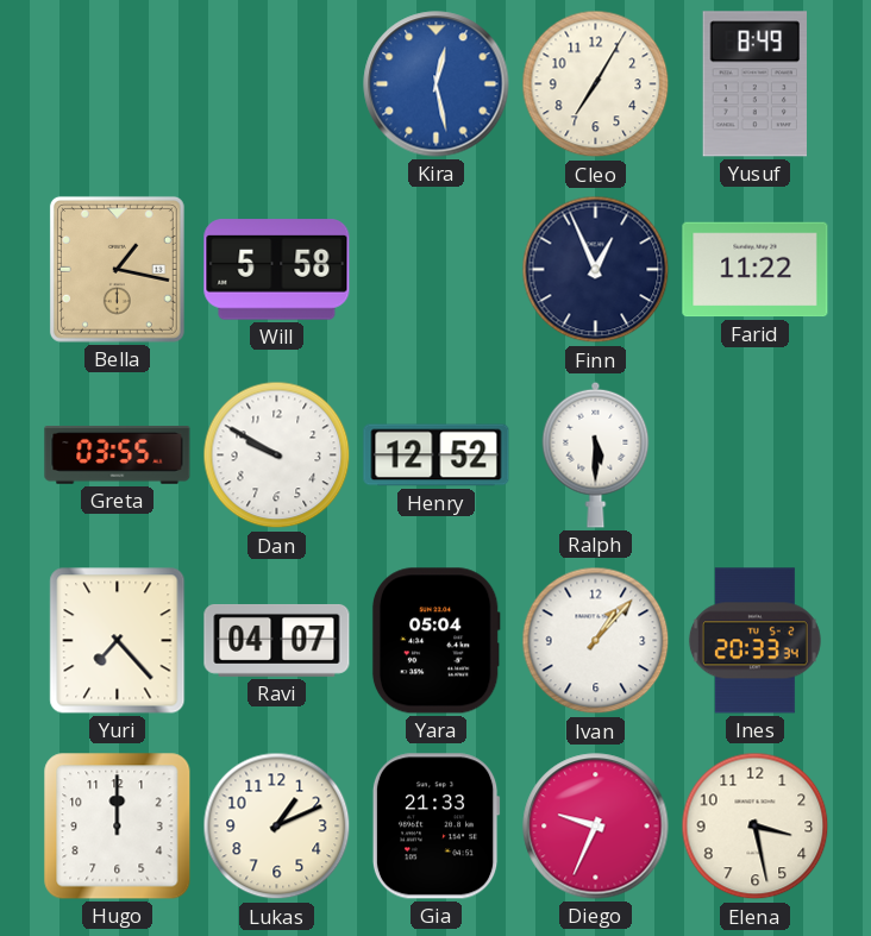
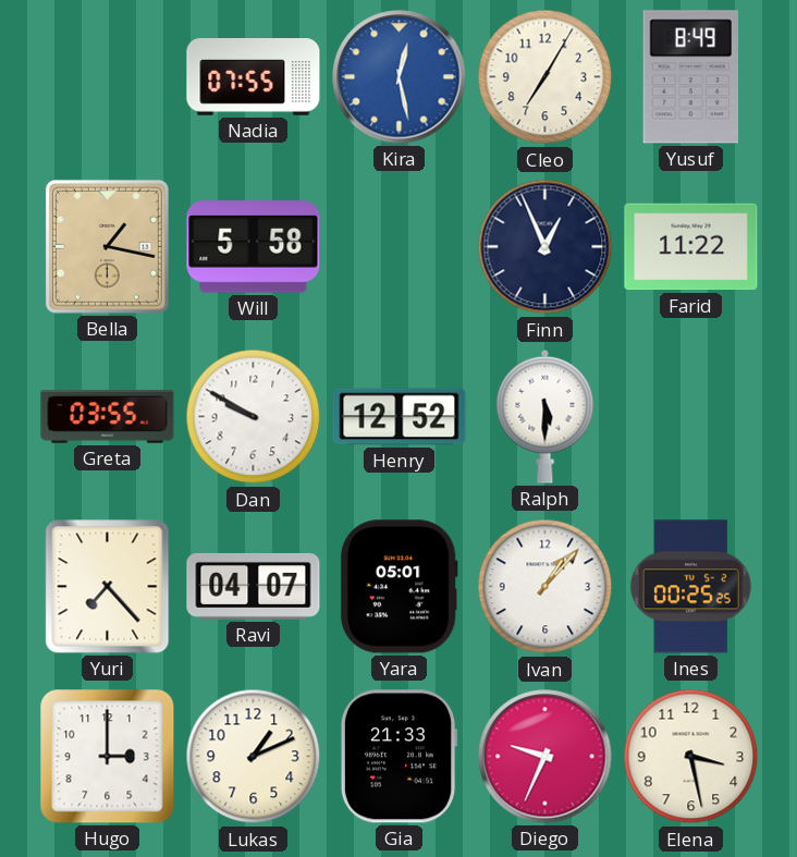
Nadia: none -> 07:55 (254, 77)
Yara: 05:04 -> 05:01 (398, 587)
Ines: 20:33 -> 00:25 (690, 587)
Hugo: 12:00 -> 3:00 (108, 757)
